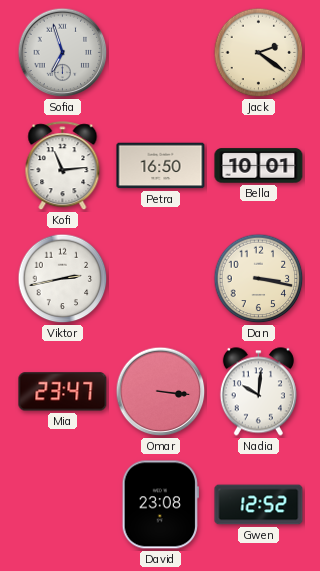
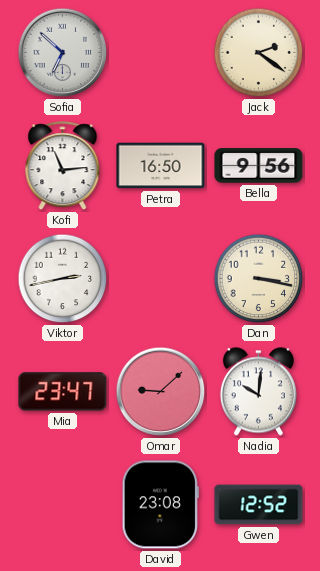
Sofia: 6:57 -> 6:52 (63, 53)
Bella: 10:01 -> 9:56 (259, 166)
Omar: 3:16 -> 9:08 (161, 392)
